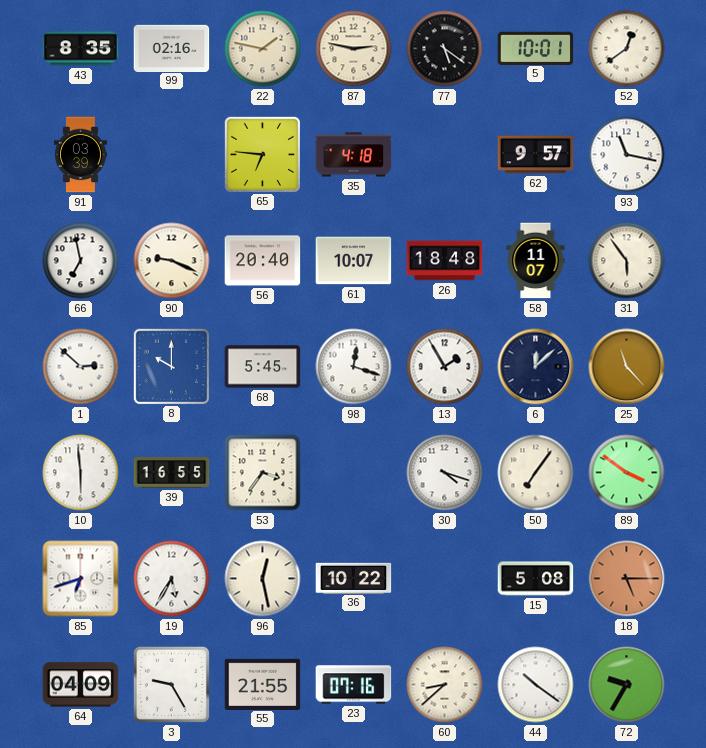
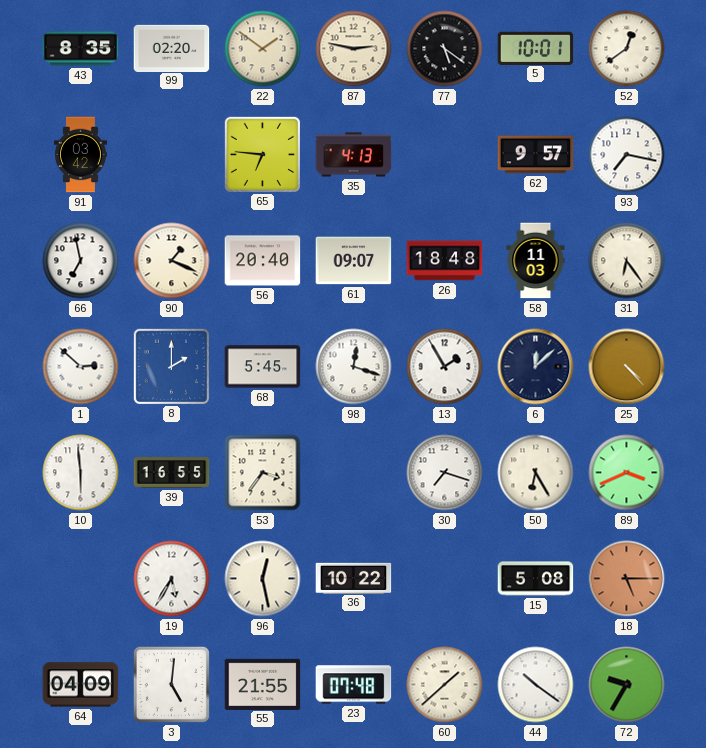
99: 02:16 -> 02:20 (172, 48)
22: 1:47 -> 1:51 (263, 49)
91: 03:39 -> 03:42 (80, 155)
35: 4:18 -> 4:13 (354, 155)
93: 11:17 -> 7:17 (627, 155)
90: 9:19 -> 1:19 (172, 261)
61: 10:07 -> 09:07 (354, 261)
58: 11:07 -> 11:03 (536, 261)
31: 5:54 -> 6:24 (627, 261)
8: 10:00 -> 2:00 (171, 366)
25: 11:23 -> 4:23 (627, 367)
30: 4:18 -> 7:18 (445, 473)
50: 7:06 -> 6:25 (536, 473)
89: 3:51 -> 3:41 (627, 473)
85: 6:42 -> none (81, 579)
3: 9:25 -> 5:01 (171, 684)
23: 07:16 -> 07:48 (354, 685)
60: 8:38 -> 1:38 (445, 685)
